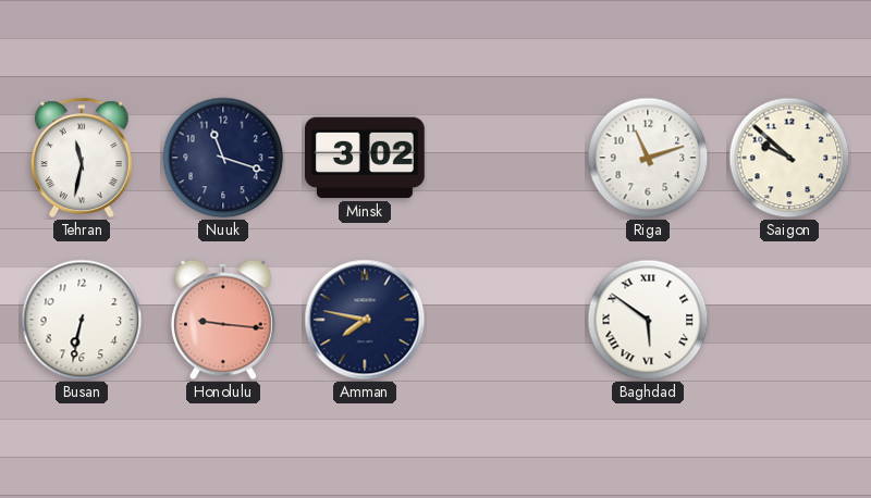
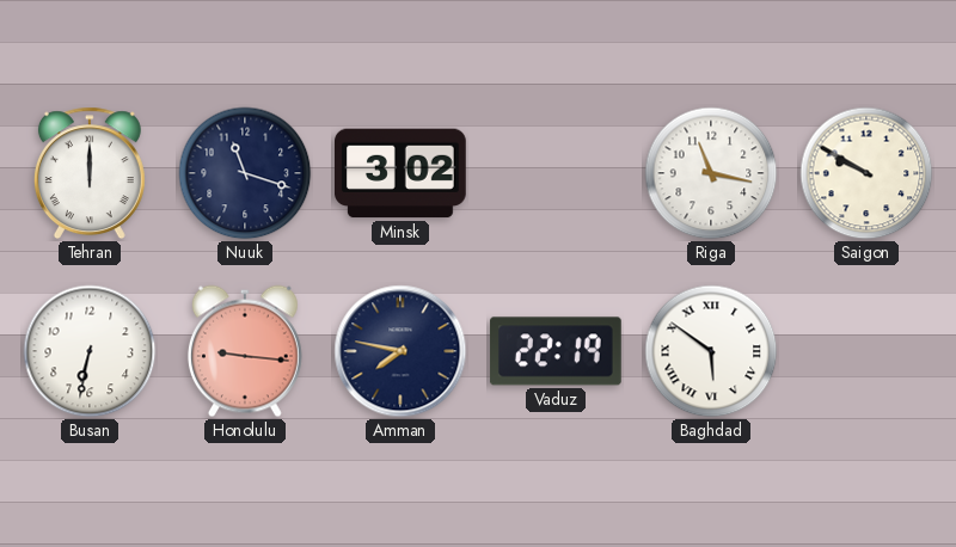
Tehran: 11:32 -> 12:00 (90, 173)
Riga: 11:12 -> 11:17 (711, 173)
Saigon: 9:52 -> 9:50 (866, 173)
Vaduz: none -> 22:19 (556, 351)
